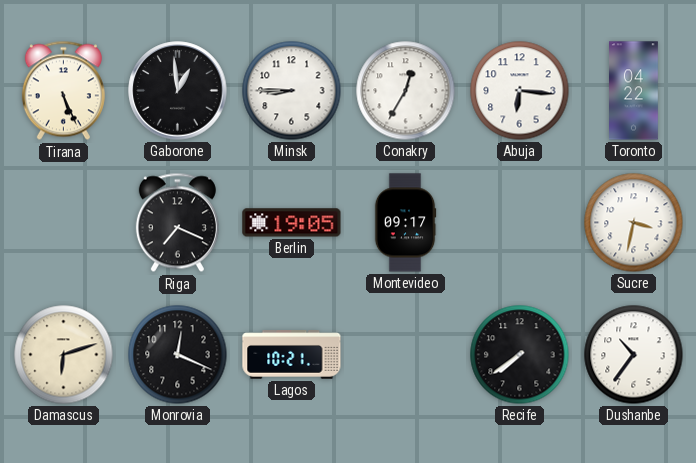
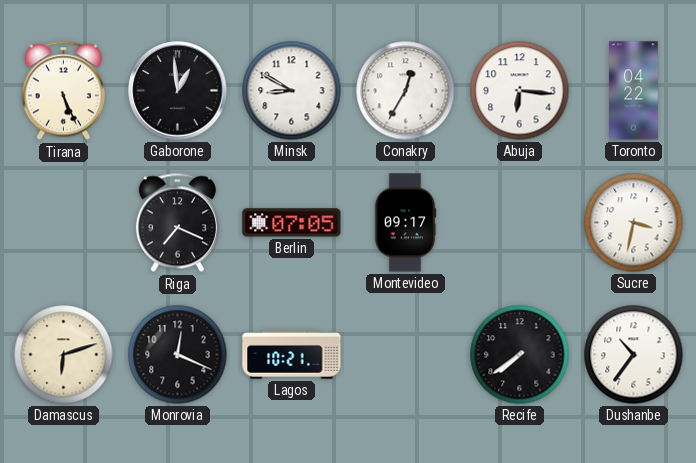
Minsk: 8:45 -> 8:50 (292, 91)
Berlin: 19:05 -> 07:05 (292, 223)
